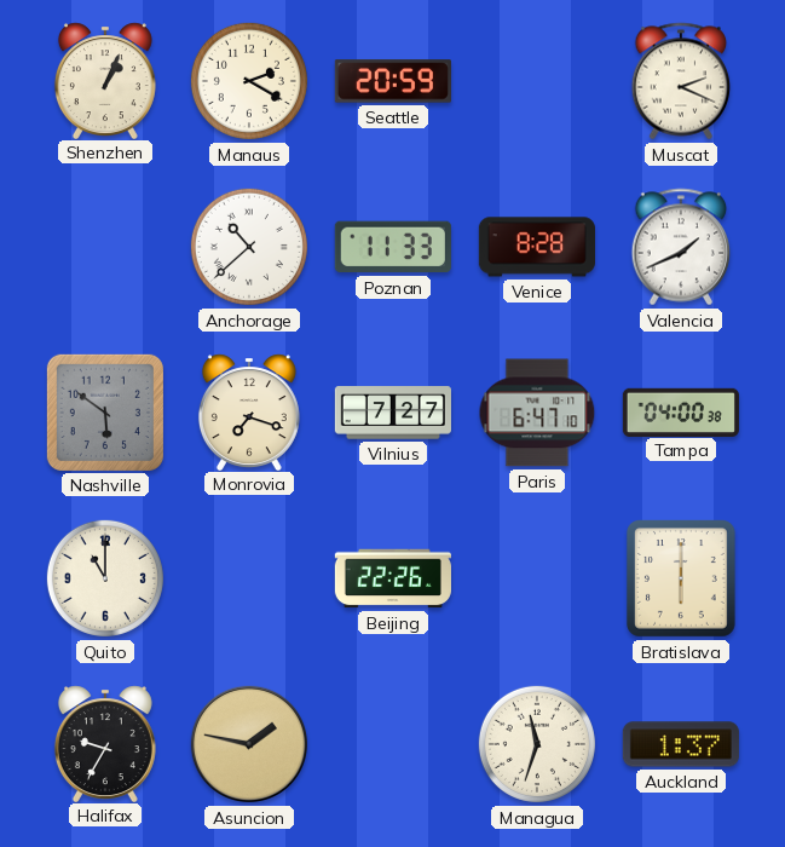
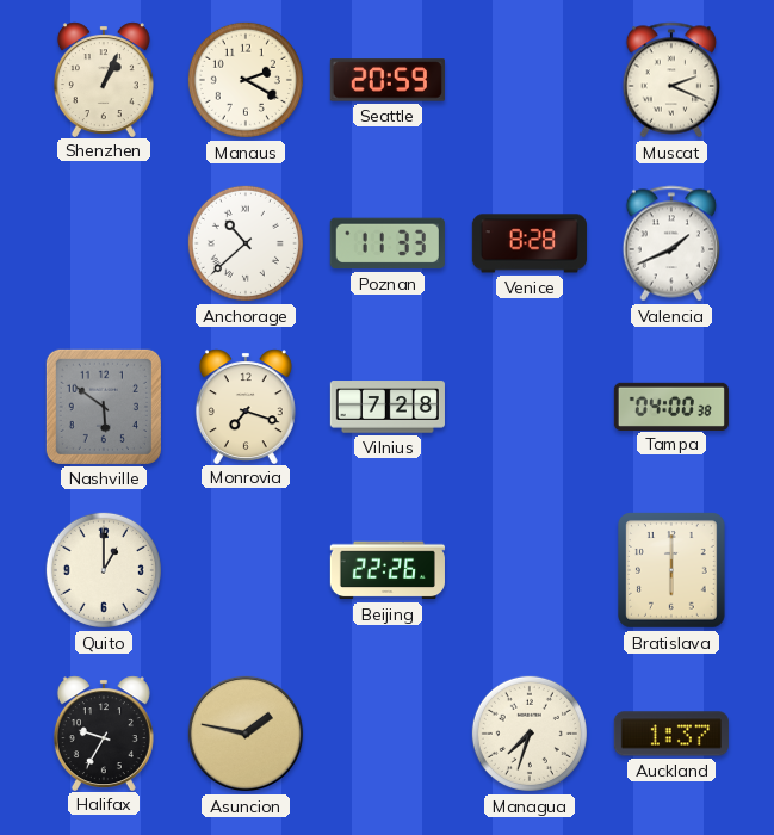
Vilnius: 7:27 -> 7:28 (388, 407)
Paris: 6:47 -> none (537, 413)
Quito: 11:00 -> 1:00 (104, 570)
Managua: 11:33 -> 7:33 (530, 734)
